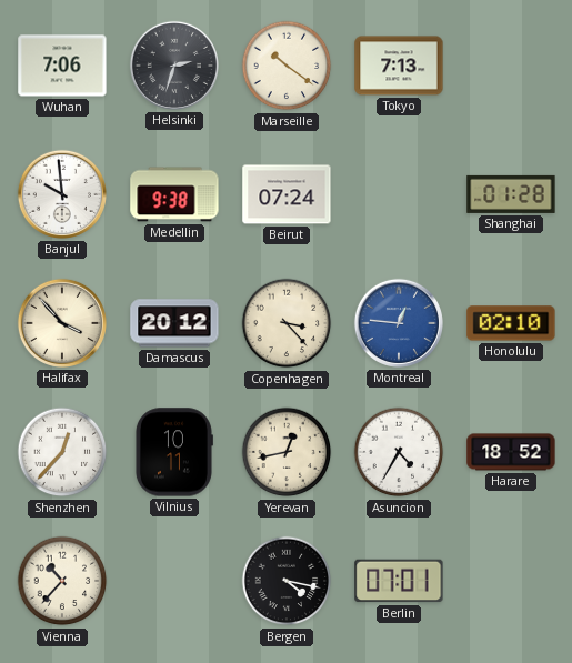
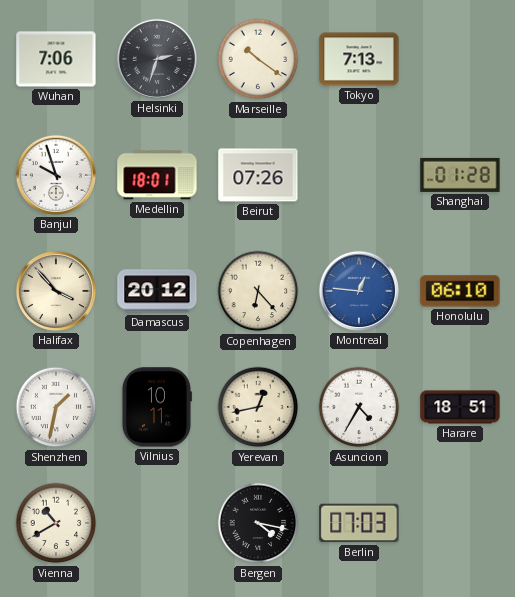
Banjul: 9:59 -> 9:57 (56, 175)
Medellin: 9:38 -> 18:01 (157, 175)
Beirut: 07:24 -> 07:26 (258, 175)
Copenhagen: 3:23 -> 6:23 (258, 291)
Honolulu: 02:10 -> 06:10 (460, 291)
Shenzhen: 12:37 -> 1:32 (56, 407)
Harare: 18:52 -> 18:51 (460, 407)
Vienna: 10:37 -> 10:40 (56, 523)
Berlin: 07:01 -> 07:03 (359, 523)
